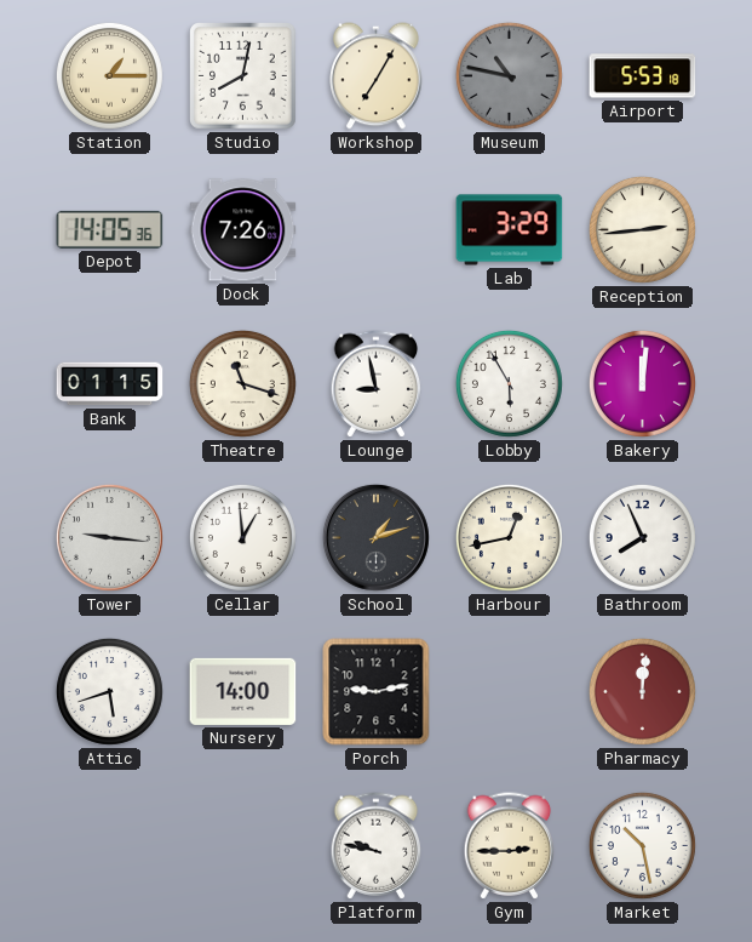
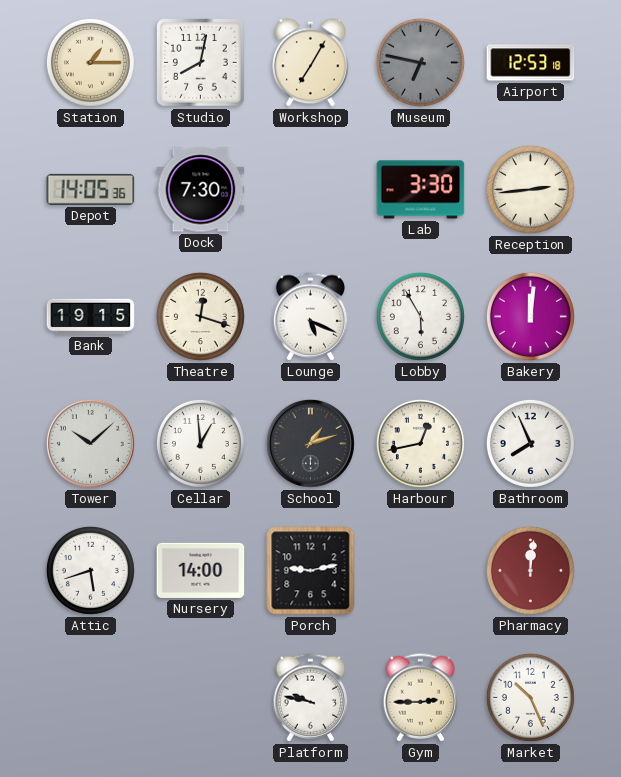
Museum: 10:47 -> 6:47 (420, 62)
Airport: 5:53 -> 12:53 (531, 63)
Dock: 7:26 -> 7:30 (201, 190)
Lab: 3:29 -> 3:30 (421, 190)
Bank: 01:15 -> 19:15 (91, 317)
Theatre: 11:18 -> 12:18 (200, 316)
Lounge: 8:58 -> 5:19 (311, 317)
Tower: 9:16 -> 10:08 (90, 443)
Market: 10:28 -> 10:26 (530, 697)
